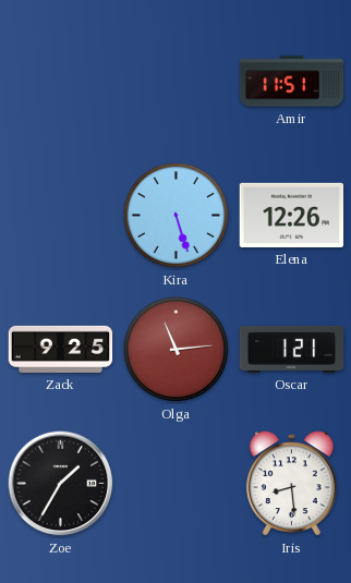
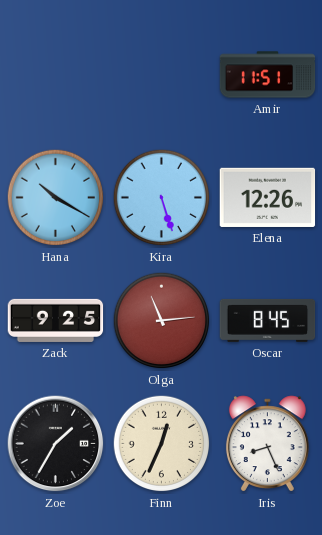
Hana: none -> 10:20 (56, 198)
Oscar: 1:21 -> 8:45 (268, 320)
Finn: none -> 12:34 (162, 444)
Iris: 8:29 -> 8:26 (267, 444)
